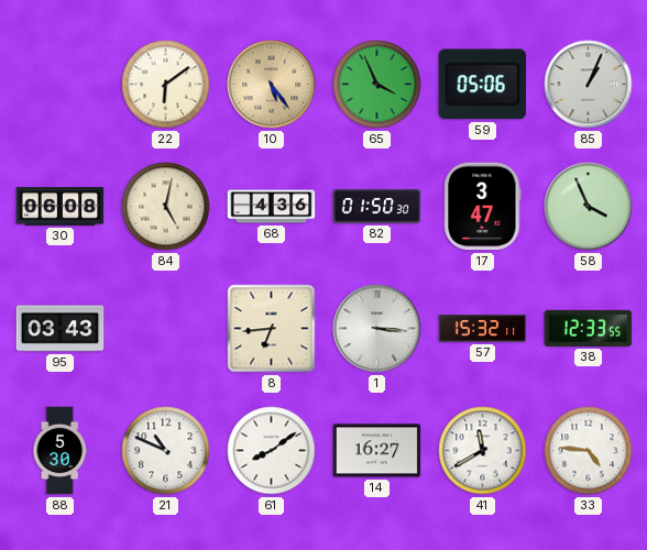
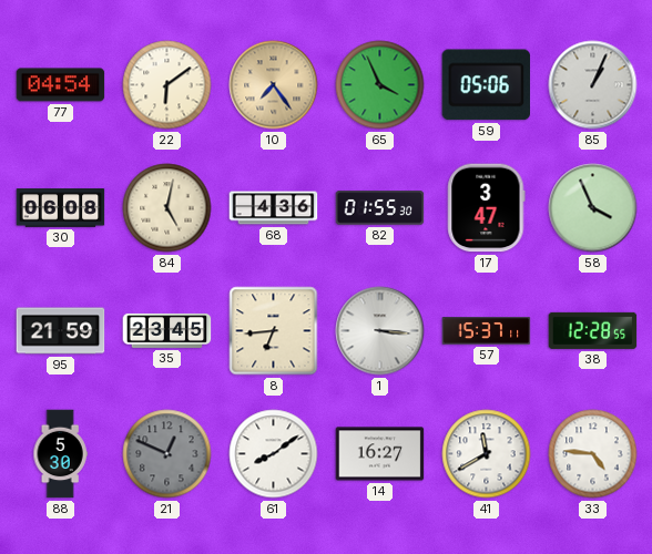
77: none -> 04:54 (61, 85)
10: 5:24 -> 7:24 (274, 85)
82: 01:50 -> 01:55 (380, 208)
95: 03:43 -> 21:59 (61, 331)
35: none -> 23:45 (167, 330)
57: 15:32 -> 15:37 (487, 331)
38: 12:33 -> 12:28 (593, 330)
21: 10:49 -> 12:49 (167, 454)
21 dial: white -> grey (167, 454)
